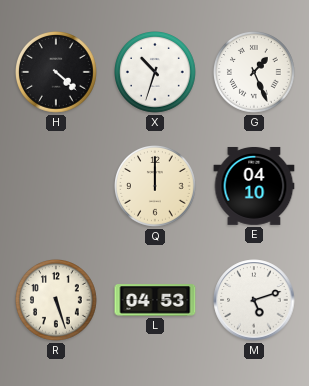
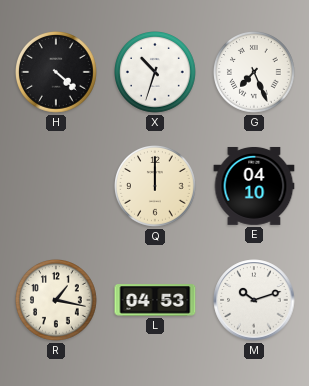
G: 1:26 -> 7:26 (255, 73)
R: 5:27 -> 1:17 (57, 301)
M: 5:12 -> 10:12 (254, 300)
